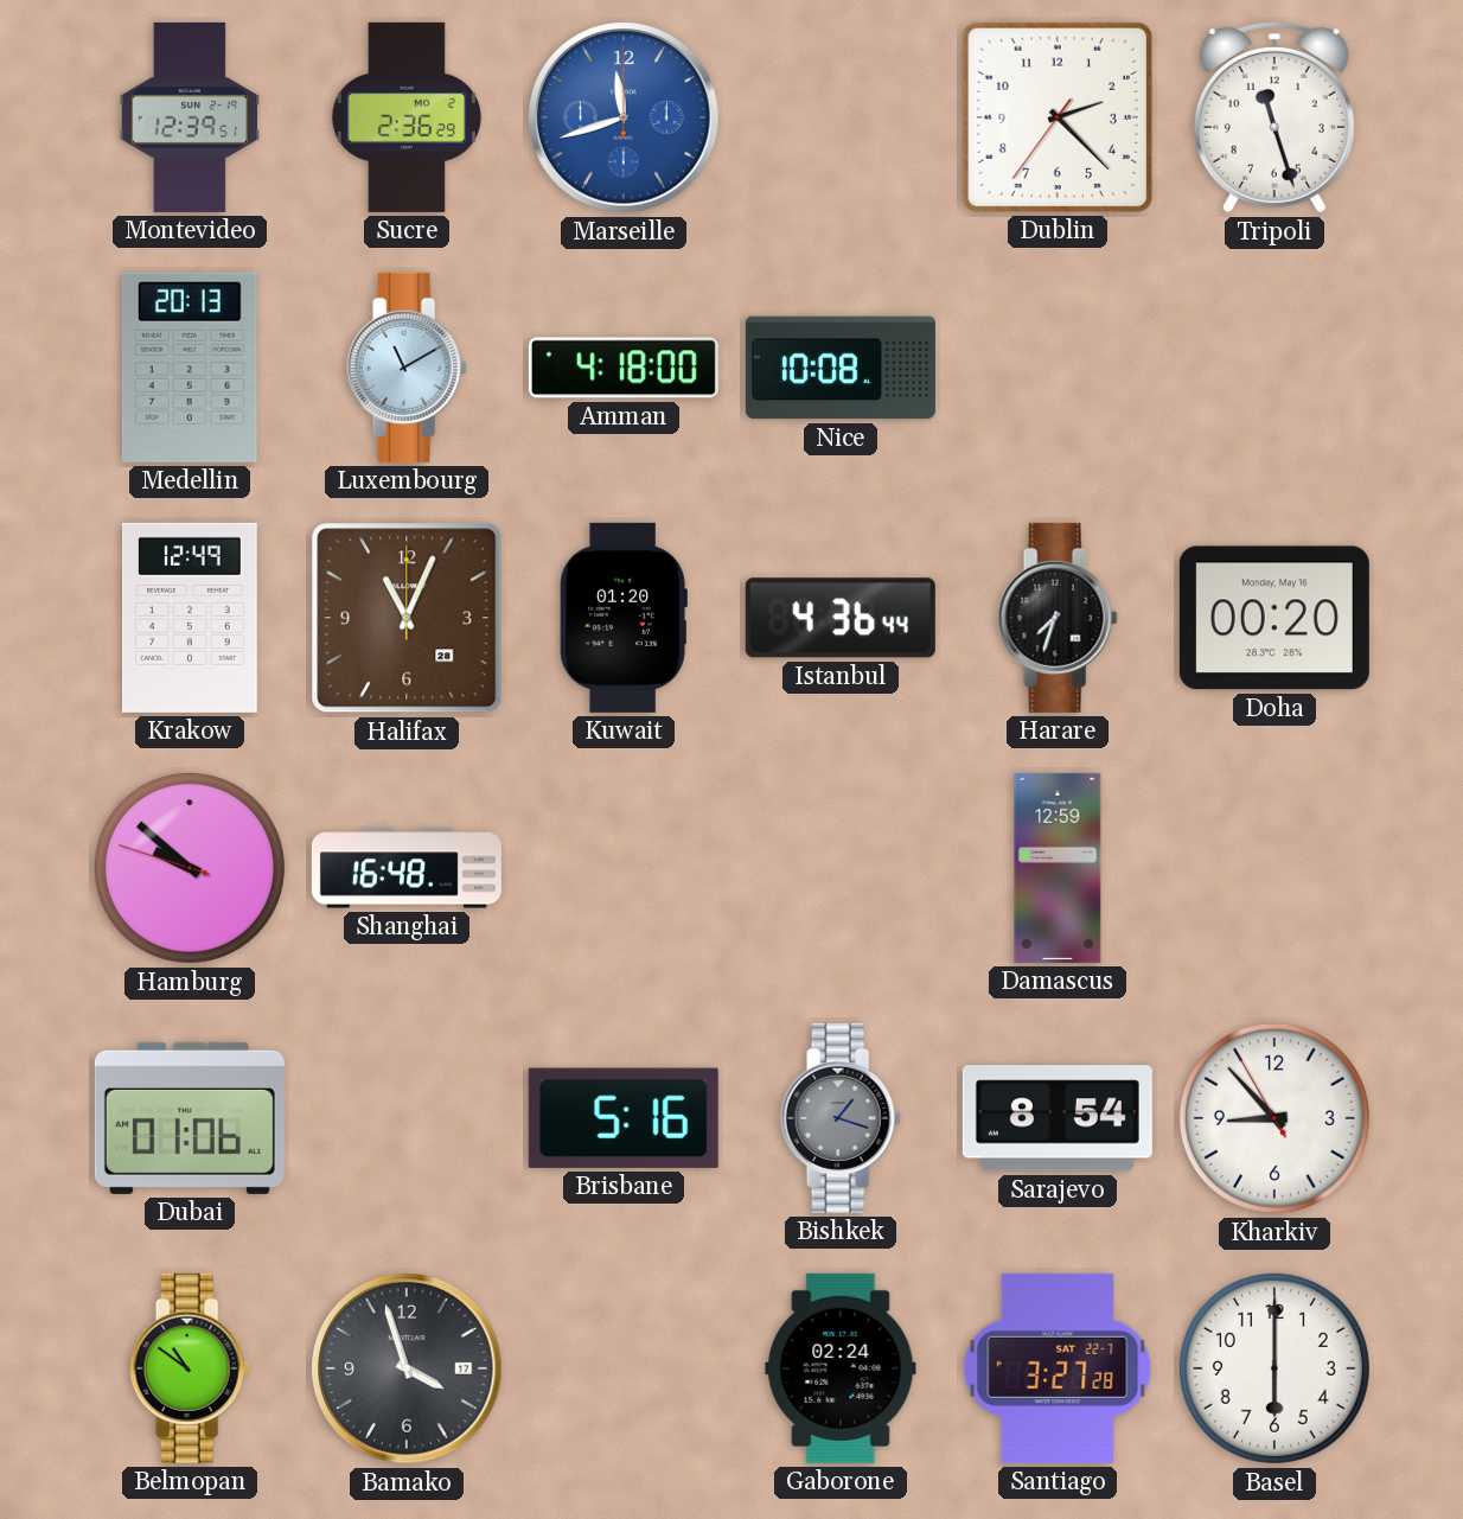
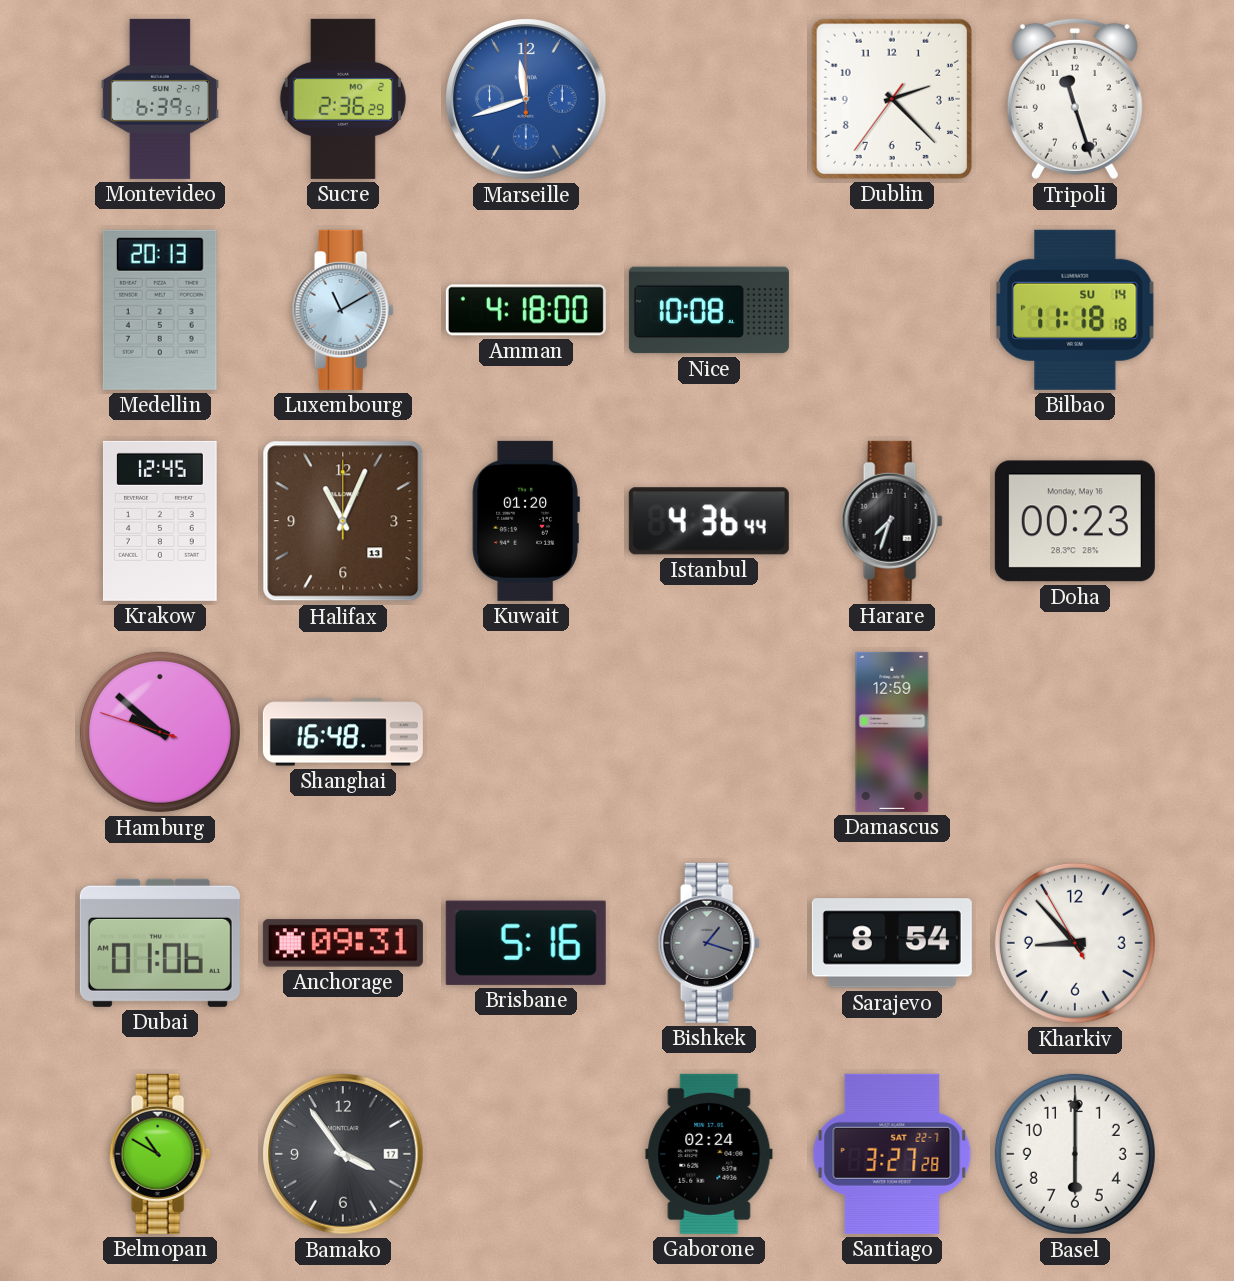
Montevideo: 12:39 -> 6:39 (160, 99)
Bilbao: none -> 11:18 (1075, 310)
Krakow: 12:49 -> 12:45 (160, 521)
Halifax date: 28 -> 13 (343, 521)
Doha: 00:20 -> 00:23 (1075, 521)
Anchorage: none -> 09:31 (343, 943)
Belmopan: 10:51 -> 10:50 (160, 1154)
Bamako: 3:57 -> 3:54 (343, 1154)
